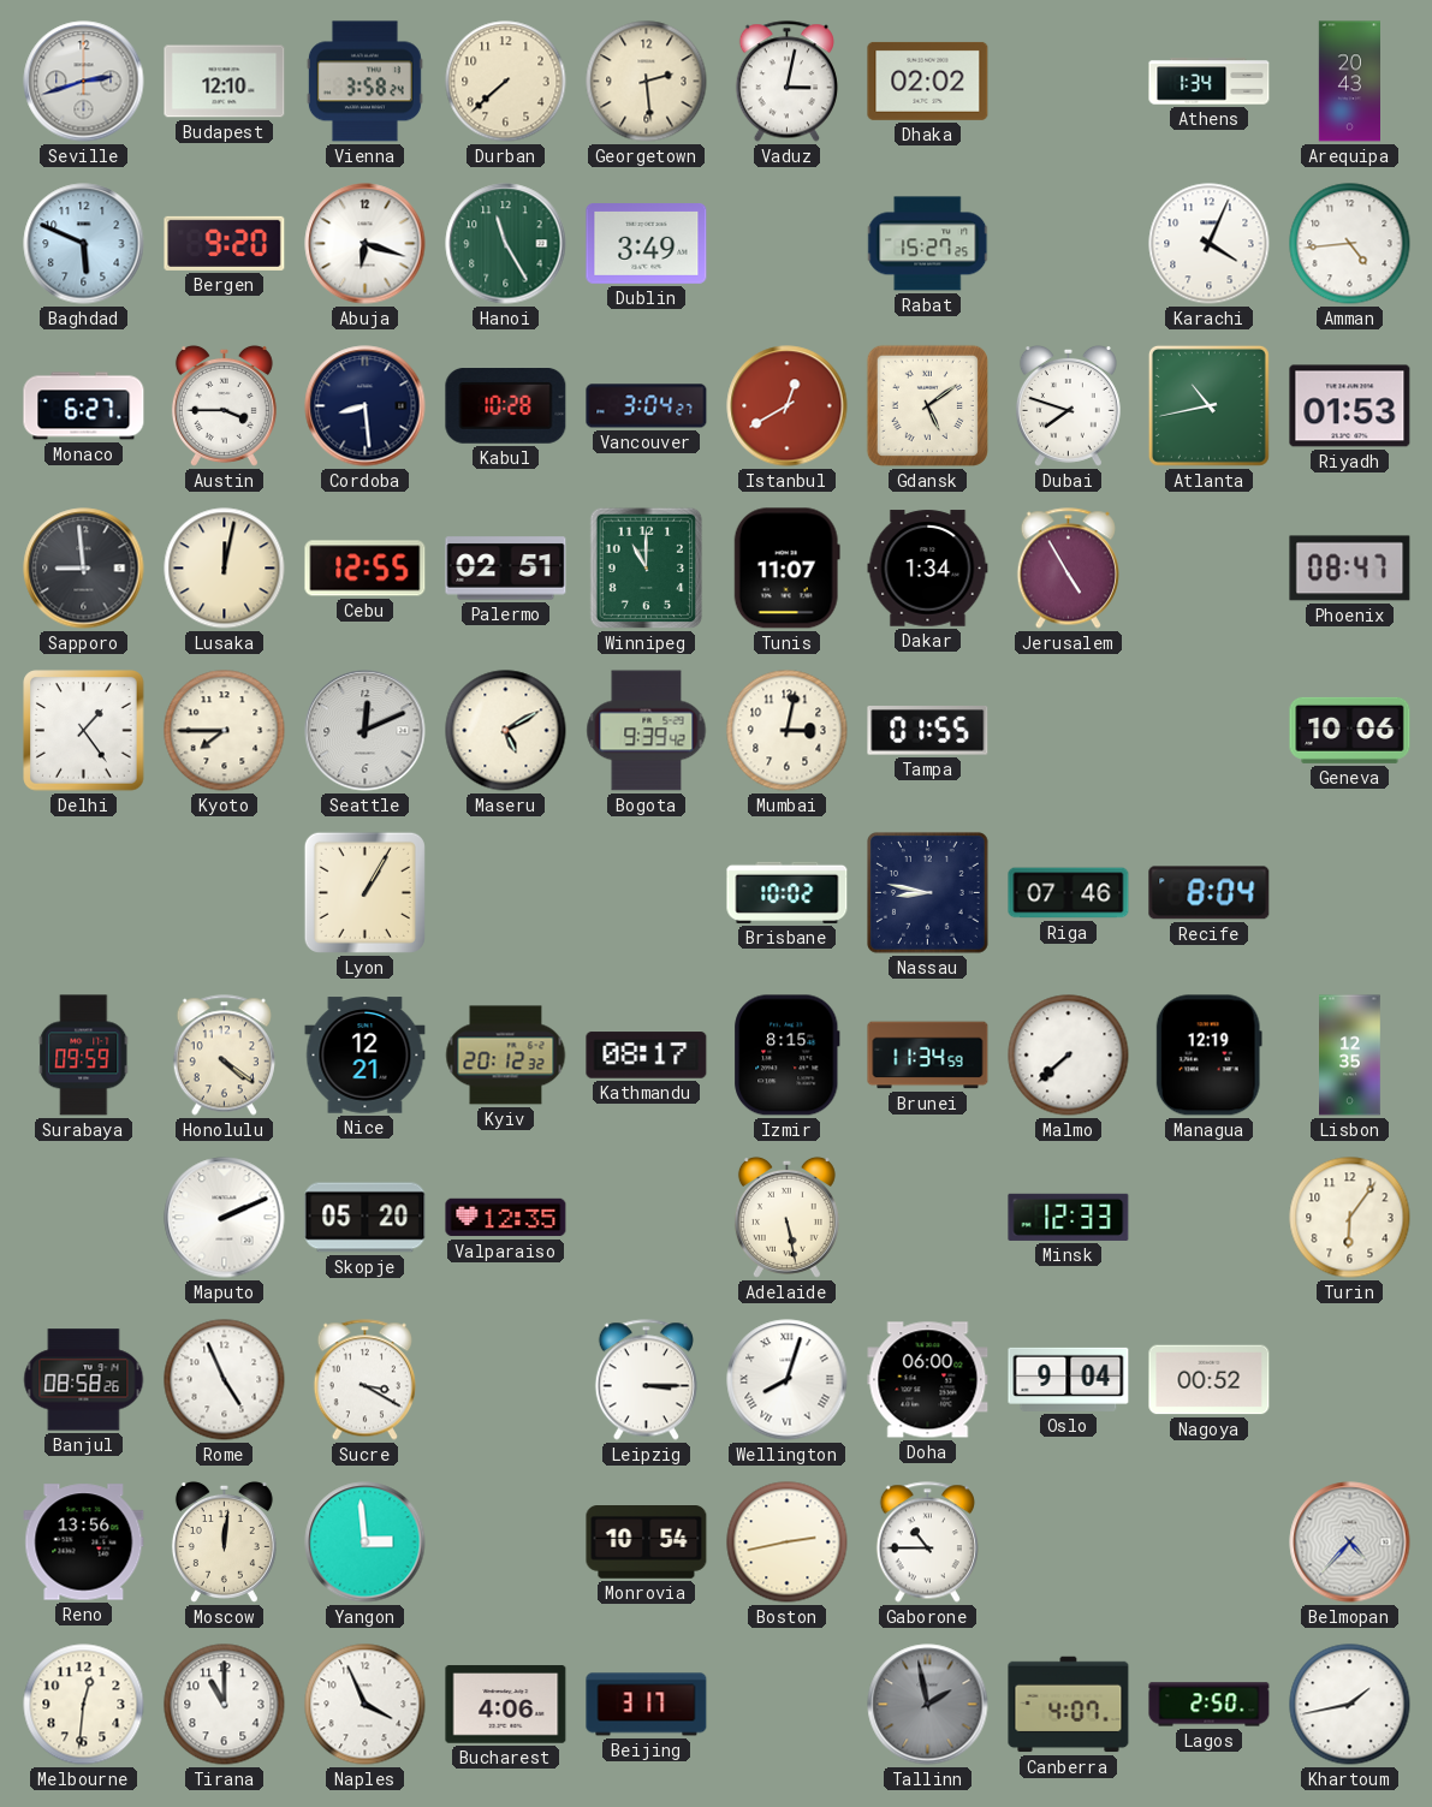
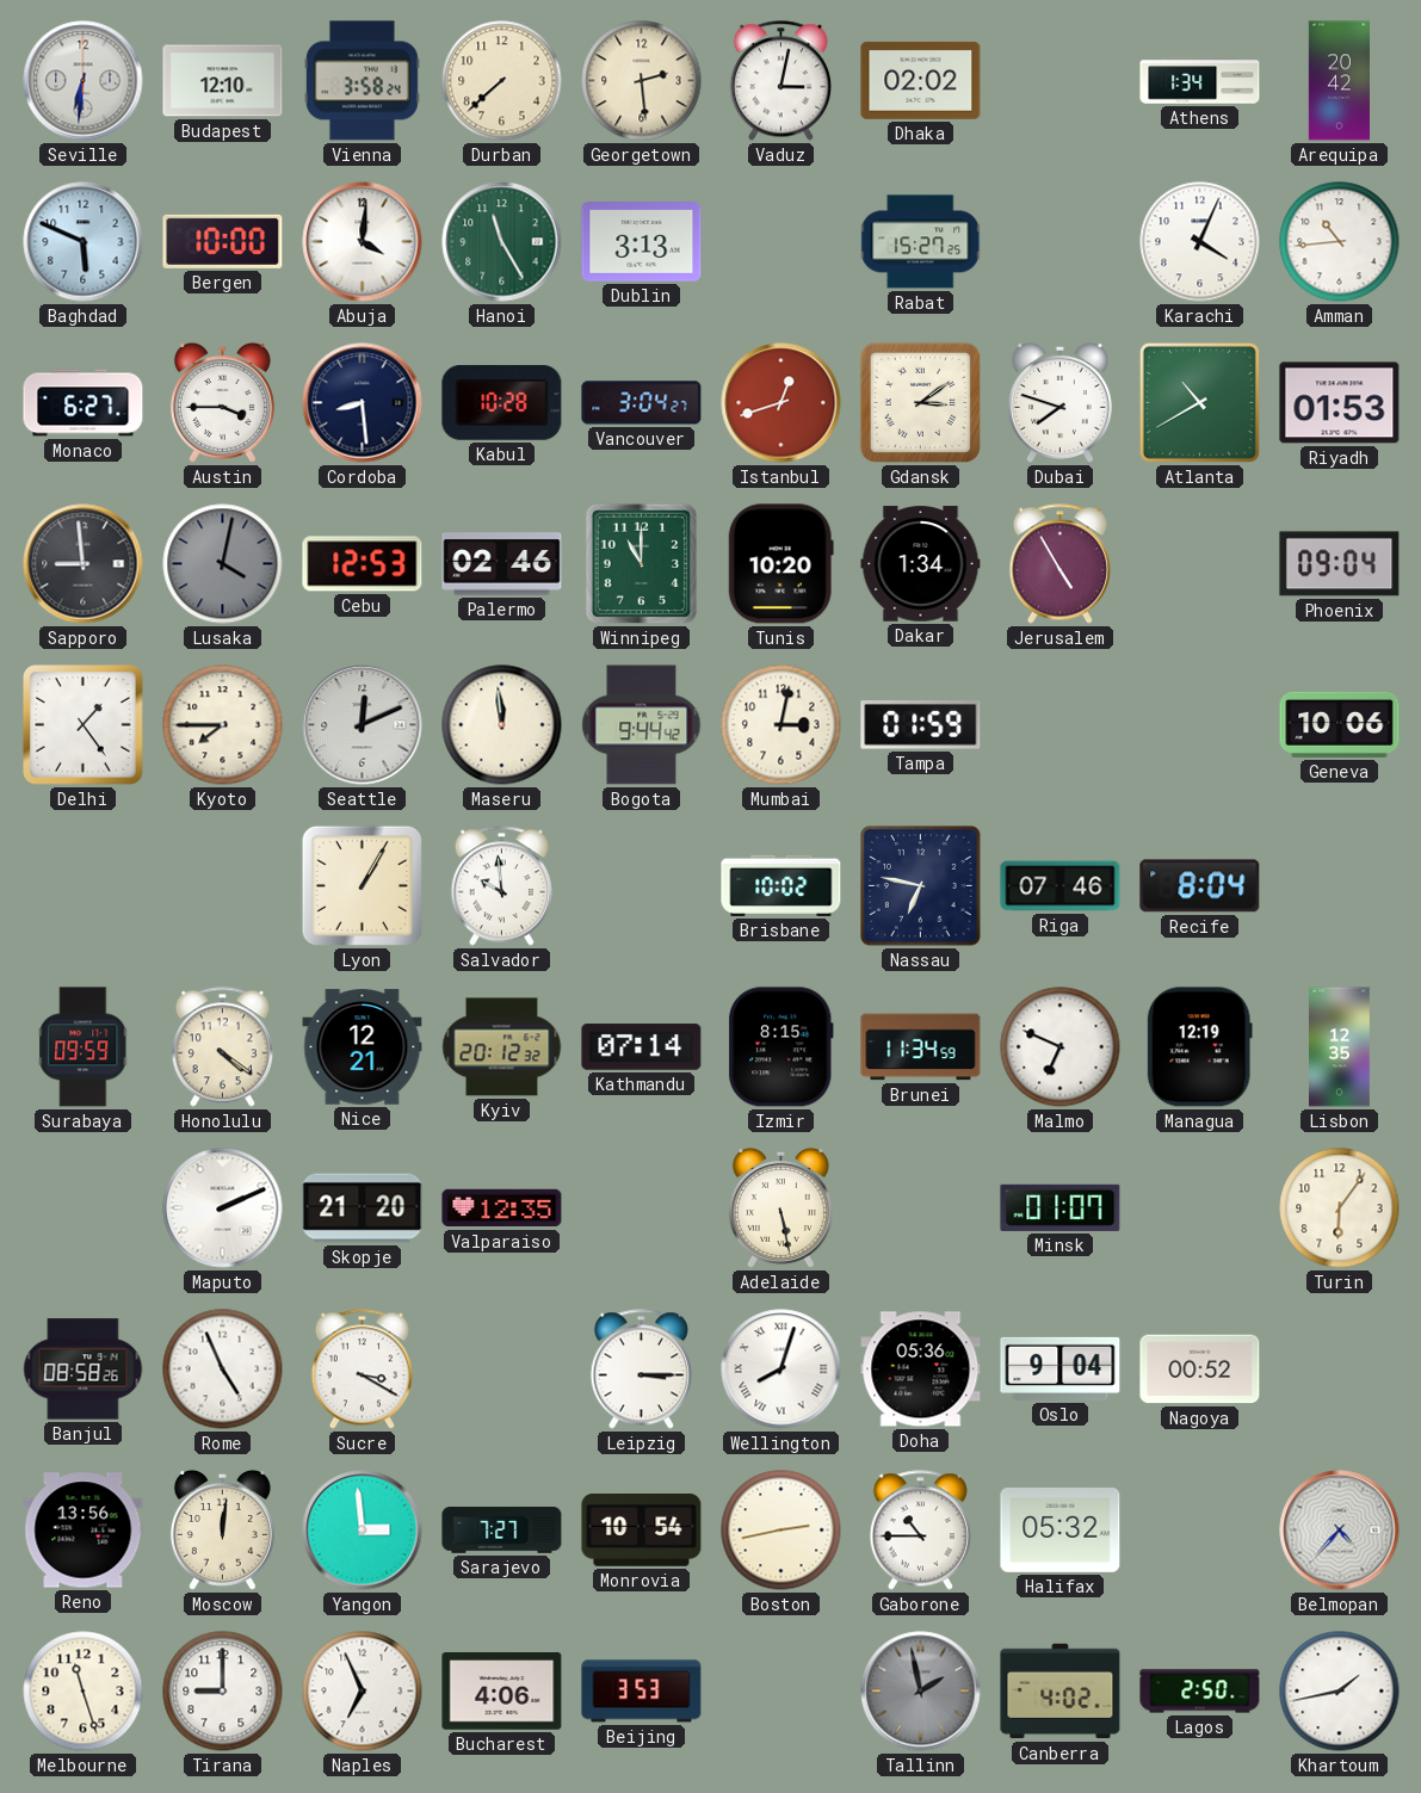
Seville: 2:42 -> 6:31 (84, 81)
Arequipa: 20:43 -> 20:42 (1339, 81)
Bergen: 9:20 -> 10:00 (223, 241)
Abuja: 6:18 -> 4:01 (363, 242)
Dublin: 3:49 -> 3:13 (642, 242)
Amman: 4:44 -> 10:44 (1340, 242)
Istanbul: 12:40 -> 12:42 (781, 403)
Gdansk: 5:09 -> 3:09 (920, 402)
Atlanta: 10:43 -> 10:40 (1199, 402)
Lusaka: 12:02 -> 4:02 (223, 564)
Lusaka dial: cream -> grey (223, 564)
Cebu: 12:55 -> 12:53 (363, 564)
Palermo: 02:51 -> 02:46 (502, 564)
Tunis: 11:07 -> 10:20 (780, 564)
Phoenix: 08:47 -> 09:04 (1340, 564)
Maseru: 5:10 -> 11:59 (502, 725)
Bogota: 9:39 -> 9:44 (642, 725)
Tampa: 01:55 -> 01:59 (921, 725)
Salvador: none -> 9:59 (501, 886)
Nassau: 8:47 -> 6:47 (921, 886)
Kathmandu: 08:17 -> 07:14 (642, 1047)
Malmo: 7:38 -> 6:49 (1061, 1047)
Skopje: 05:20 -> 21:20 (363, 1208)
Minsk: 12:33 -> 01:07 (1061, 1207)
Doha: 06:00 -> 05:36 (921, 1370)
Sarajevo: none -> 7:27 (502, 1531)
Halifax: none -> 05:32 (1061, 1529)
Melbourne: 12:31 -> 11:27 (84, 1692)
Tirana: 11:00 -> 9:00 (223, 1692)
Naples: 3:56 -> 6:56 (363, 1692)
Beijing: 3:17 -> 3:53 (642, 1692)
Canberra: 4:07 -> 4:02 (1061, 1692)
